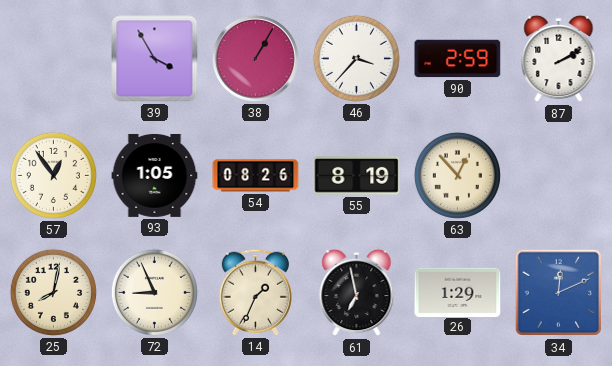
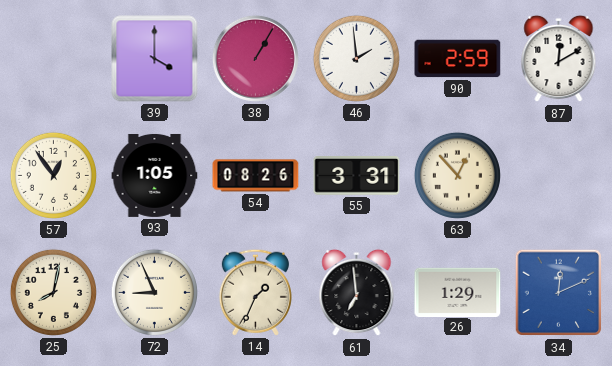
39: 3:55 -> 4:00 (155, 59)
46: 3:37 -> 1:59 (356, 58)
87: 2:10 -> 12:10 (559, 59)
55: 8:19 -> 3:31 (357, 176)
61: 6:58 -> 6:59 (357, 293)
